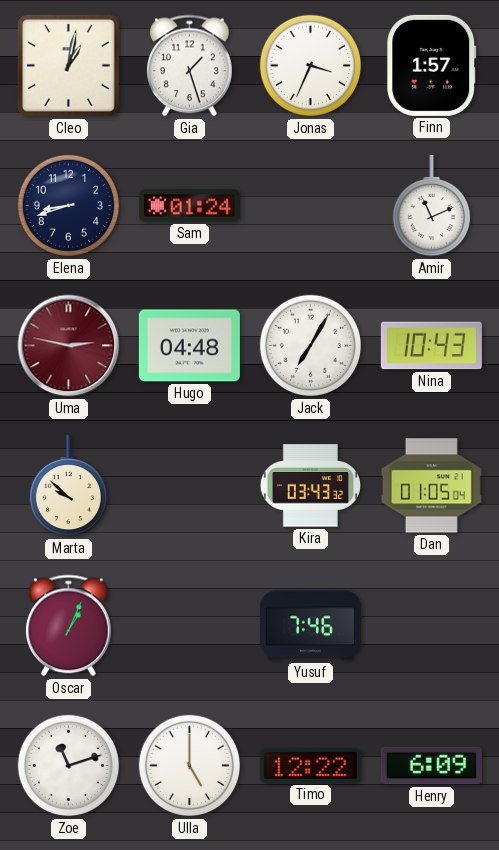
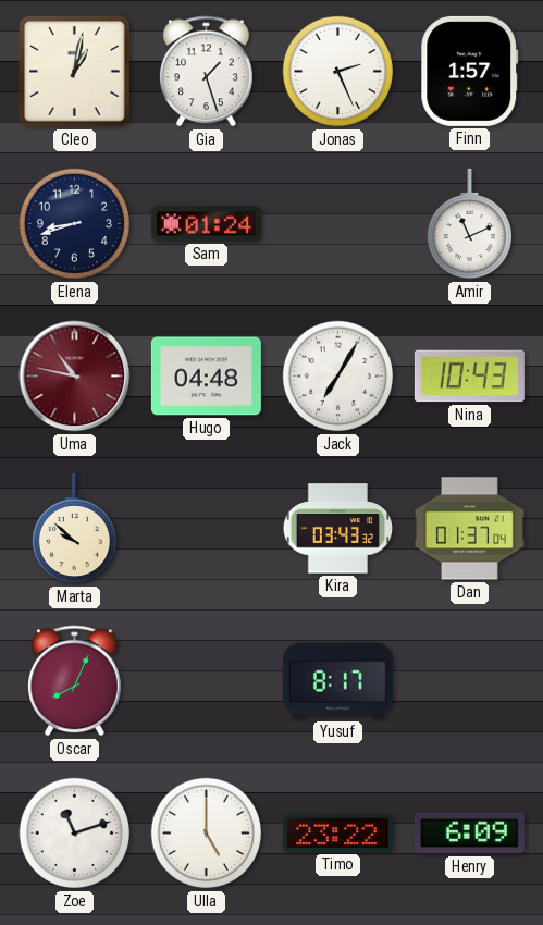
Jonas: 3:34 -> 2:26 (338, 72)
Uma: 2:47 -> 10:47 (75, 377)
Dan: 01:05 -> 01:37 (469, 529)
Oscar: 1:04 -> 8:04 (75, 681)
Yusuf: 7:46 -> 8:17 (337, 681)
Timo: 12:22 -> 23:22 (337, 832)
